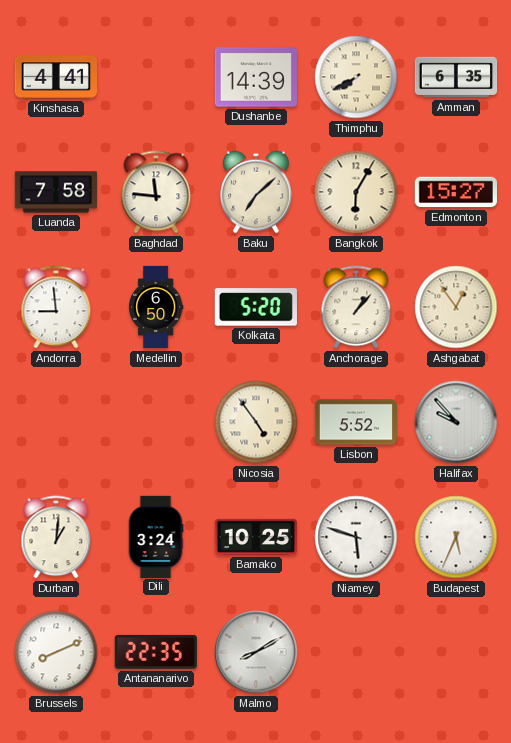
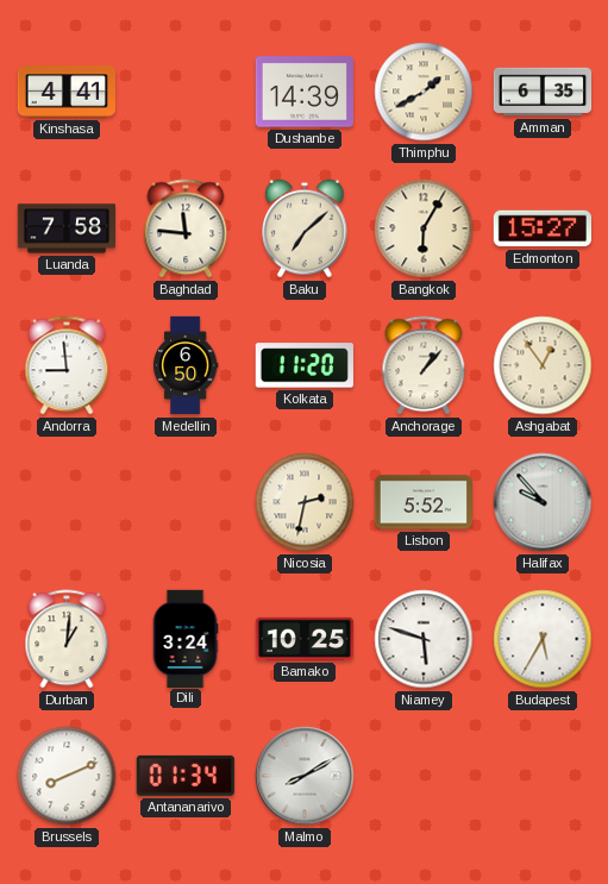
Thimphu: 7:40 -> 1:40 (424, 92)
Kolkata: 5:20 -> 11:20 (305, 365)
Nicosia: 4:54 -> 2:32 (305, 502)
Budapest: 5:34 -> 5:35 (543, 639)
Antananarivo: 22:35 -> 01:34 (186, 776)
